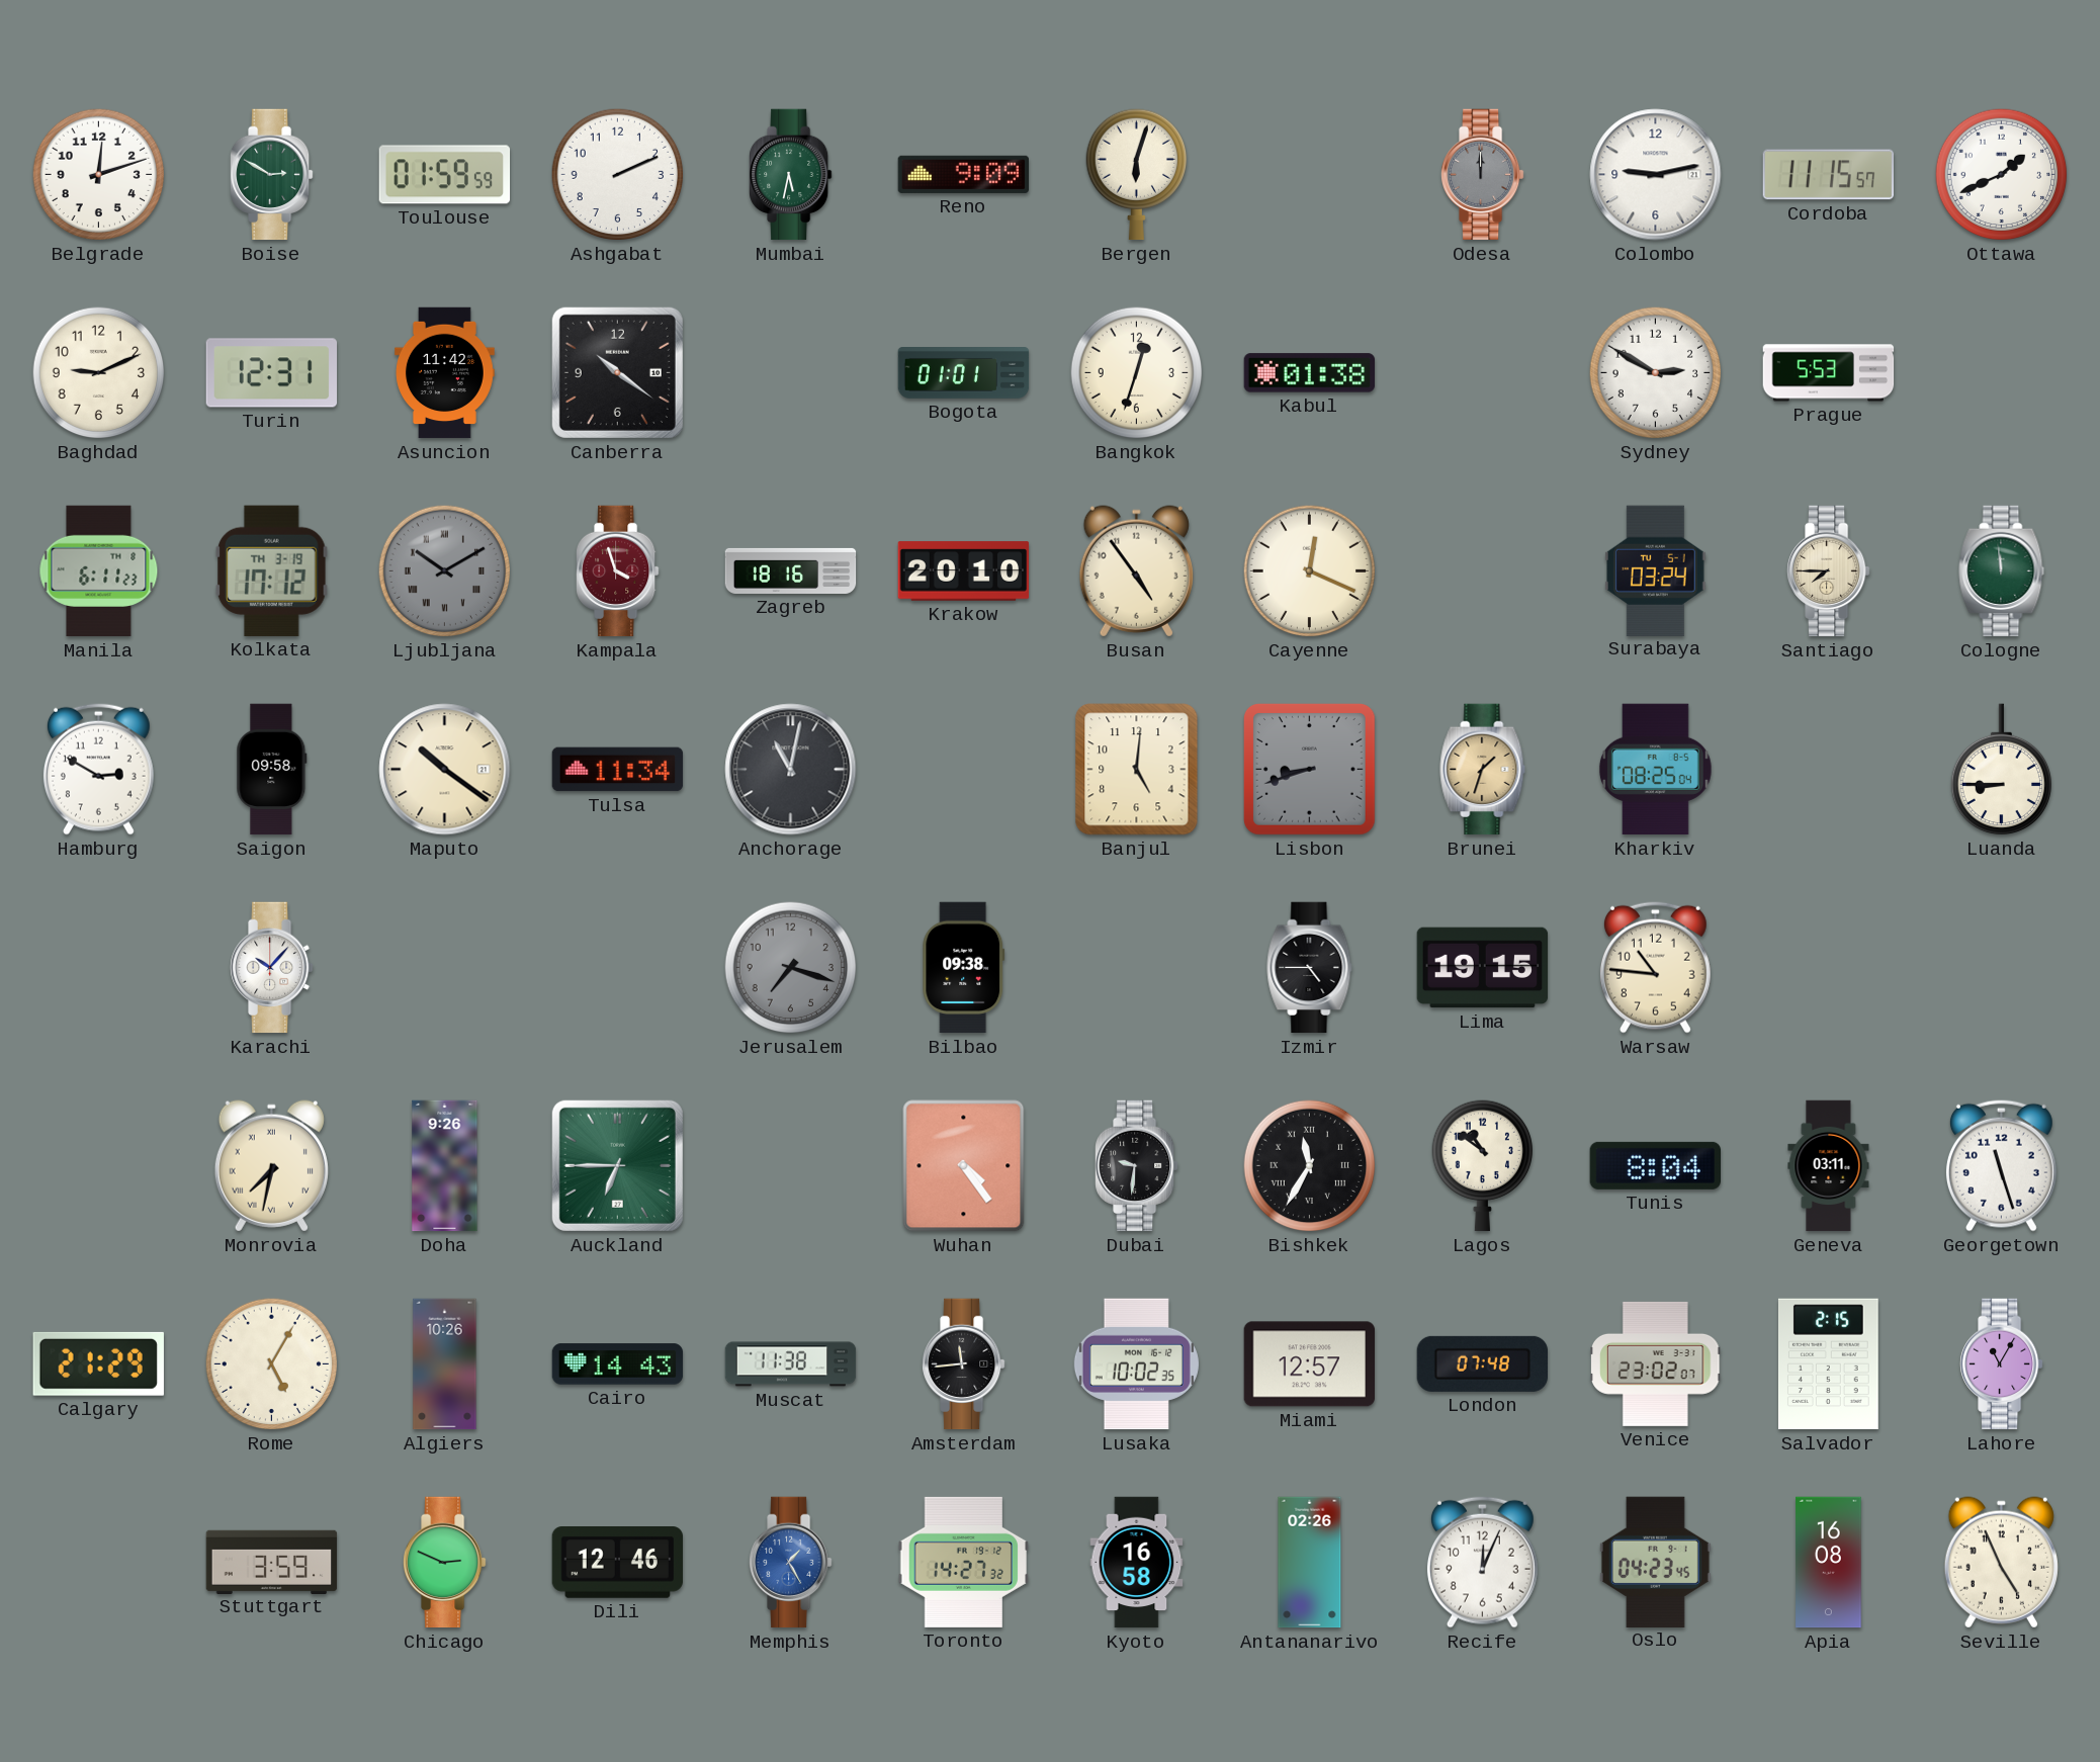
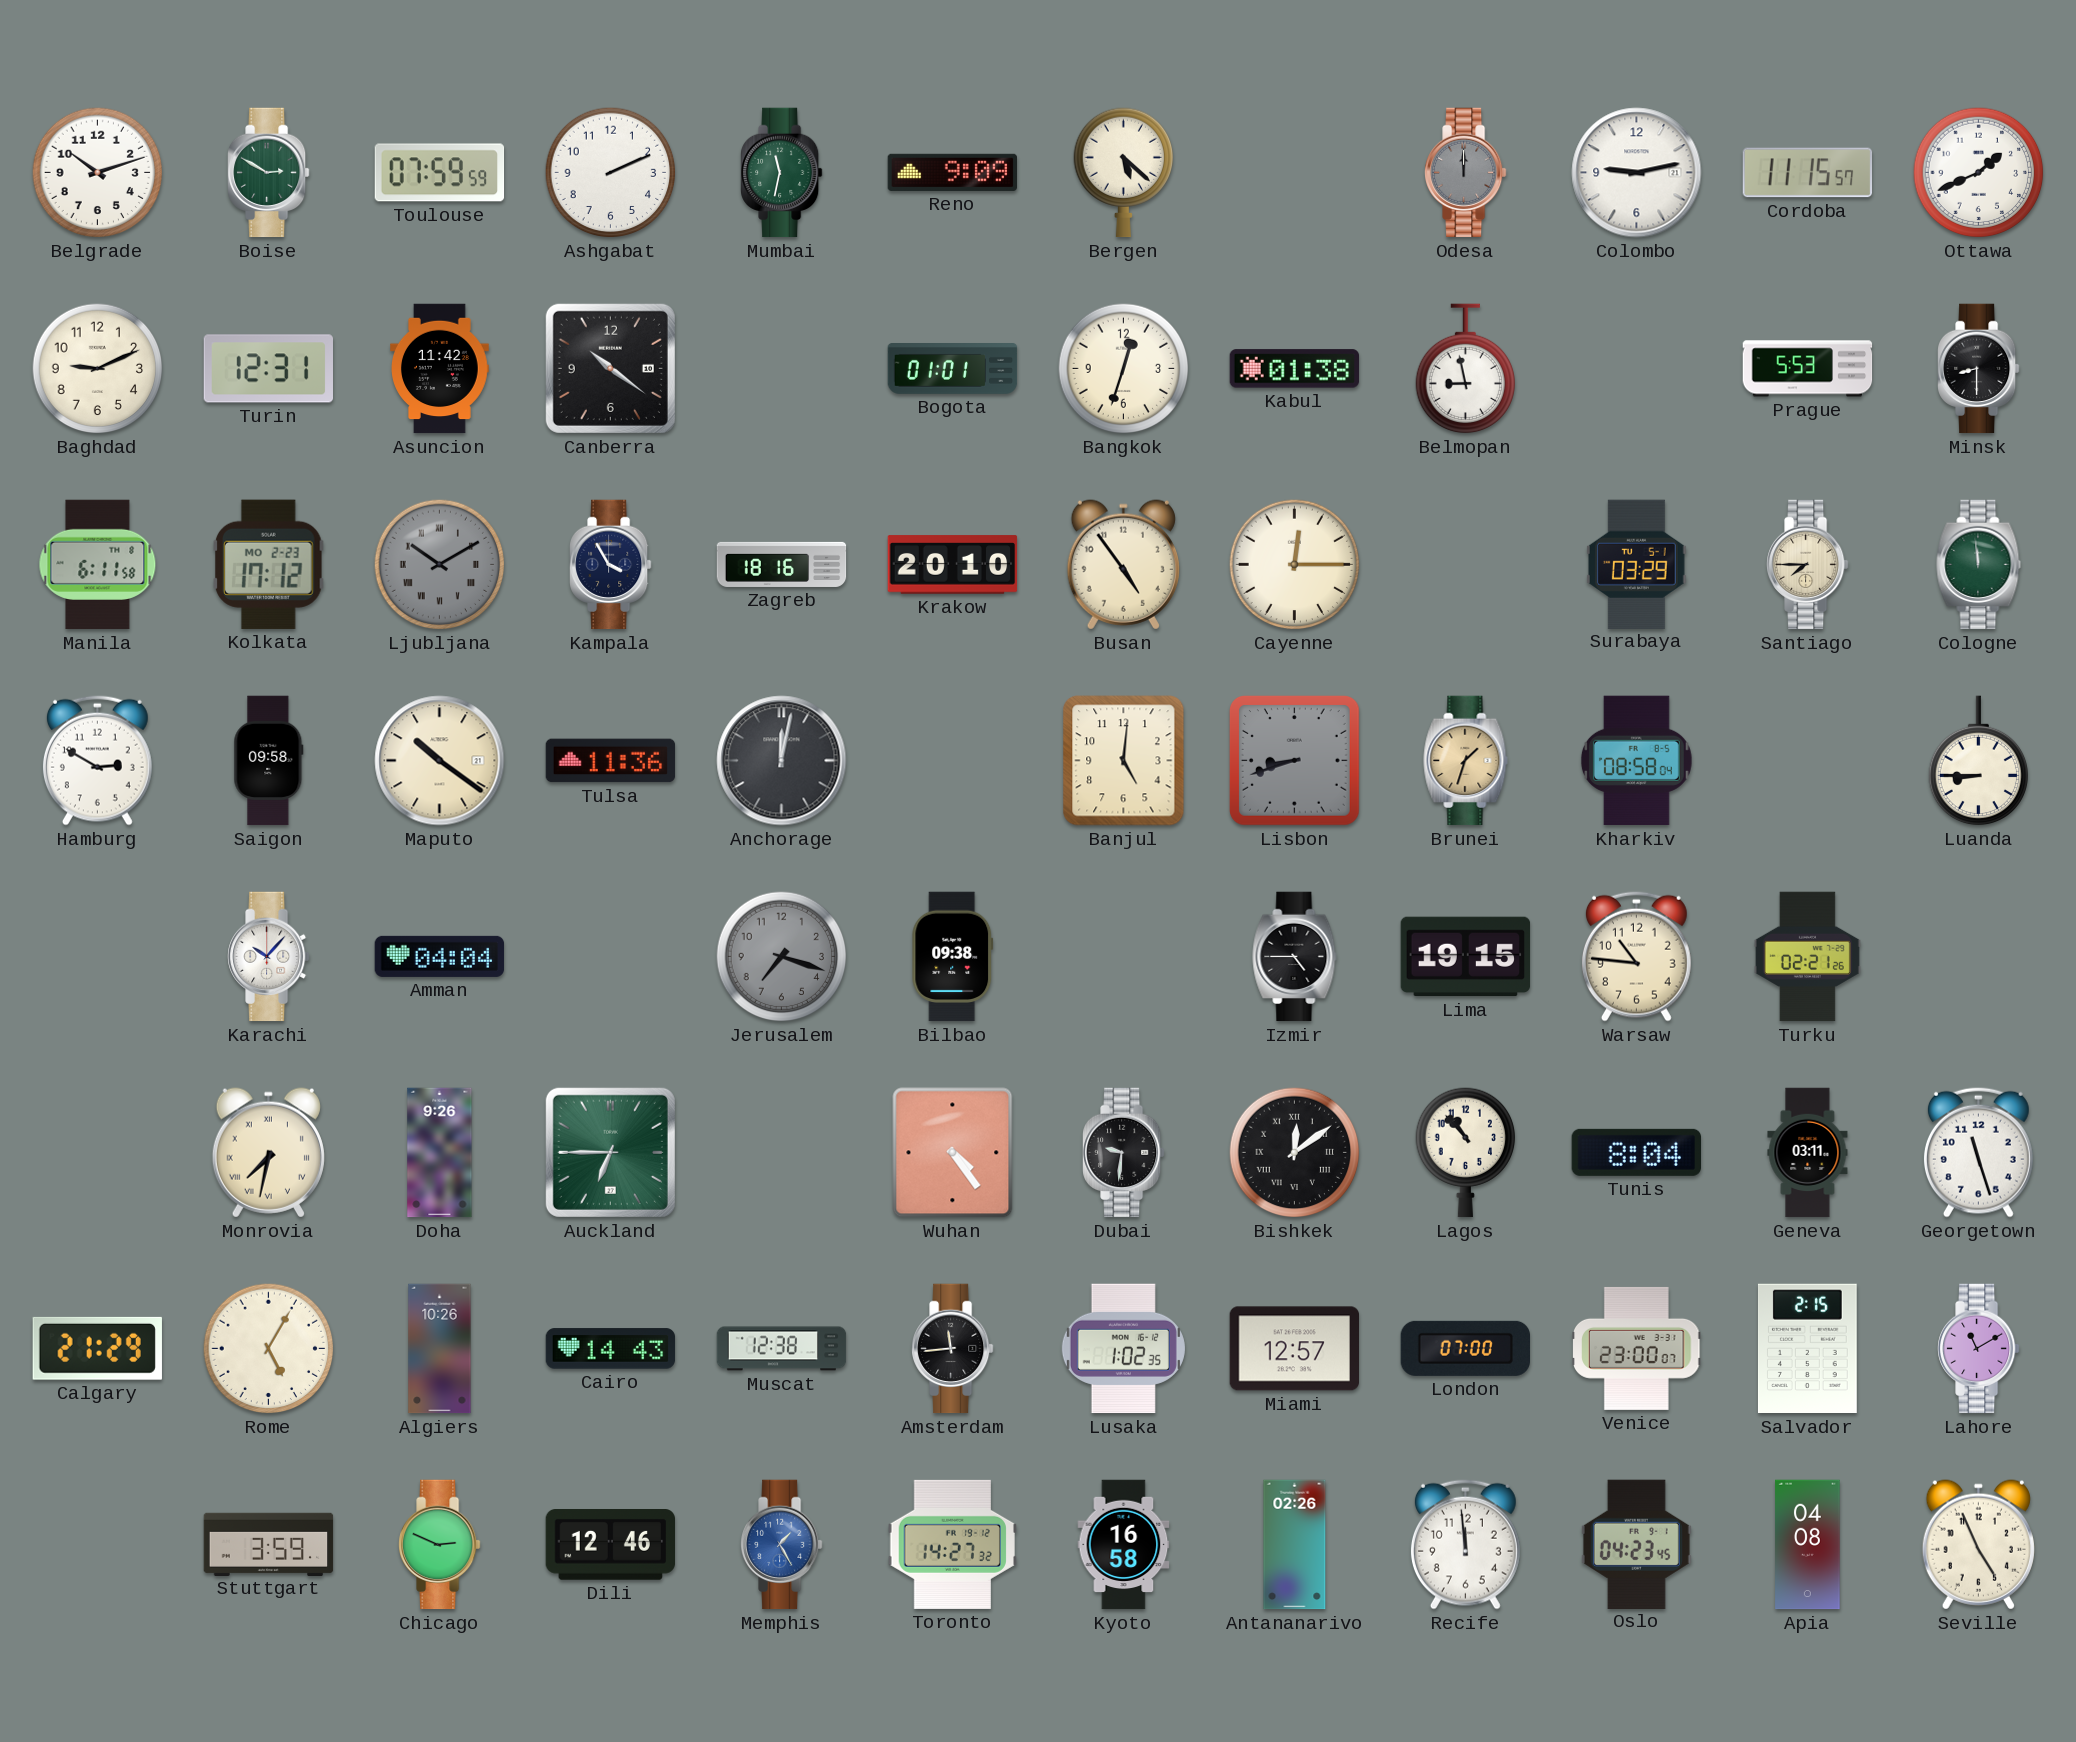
Belgrade: 12:12 -> 10:12 (98, 173)
Toulouse: 01:59 -> 07:59 (440, 173)
Mumbai: 5:32 -> 11:32 (782, 173)
Bergen: 6:03 -> 5:22 (1123, 173)
Belmopan: none -> 8:58 (1465, 369)
Sydney: 2:50 -> none (1656, 373)
Minsk: none -> 8:30 (1979, 369)
Manila: 6:11:23 -> 6:11:58 (98, 565)
Kolkata date: TH 3-19 -> MO 2-23 (269, 564)
Kampala: 3:57 -> 3:55 (611, 565)
Kampala dial: burgundy -> navy (611, 565)
Cayenne: 12:19 -> 12:15 (1295, 565)
Surabaya: 03:24 -> 03:29 (1636, 564)
Tulsa: 11:34 -> 11:36 (611, 761)
Anchorage: 11:02 -> 12:02 (782, 761)
Kharkiv: 08:25 -> 08:58 (1636, 761)
Amman: none -> 04:04 (440, 956)
Turku: none -> 02:21 (1807, 957)
Bishkek: 11:35 -> 12:09 (1295, 1153)
Lagos: 10:51 -> 10:53 (1465, 1153)
Muscat: 11:38 -> 12:38 (782, 1349)
Lusaka: 10:02 -> 1:02 (1123, 1349)
London: 07:48 -> 07:00 (1465, 1348)
Venice: 23:02 -> 23:00 (1637, 1348)
Lahore: 11:05 -> 11:10 (1979, 1349)
Recife: 12:04 -> 11:59 (1465, 1544)
Apia: 16:08 -> 04:08 (1808, 1545)
